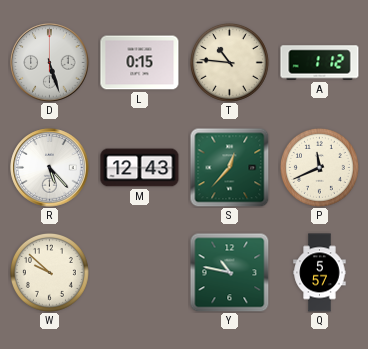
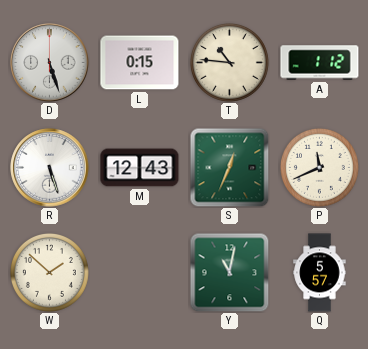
R: 5:23 -> 5:27 (50, 168)
S: 12:37 -> 12:34 (229, 167)
W: 9:52 -> 1:52 (49, 272)
Y: 10:47 -> 11:02 (229, 272)
